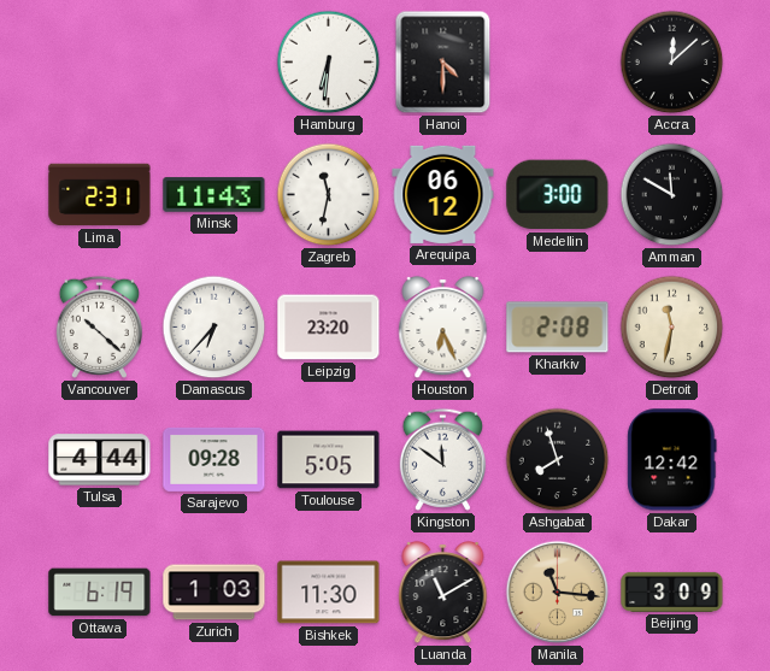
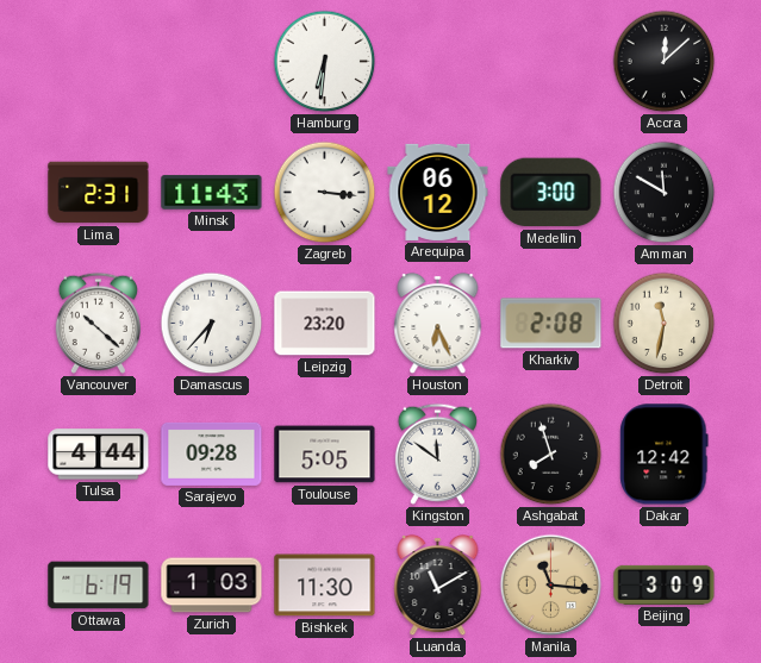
Hanoi: 4:30 -> none (443, 63)
Zagreb: 11:32 -> 3:16 (325, 193)
